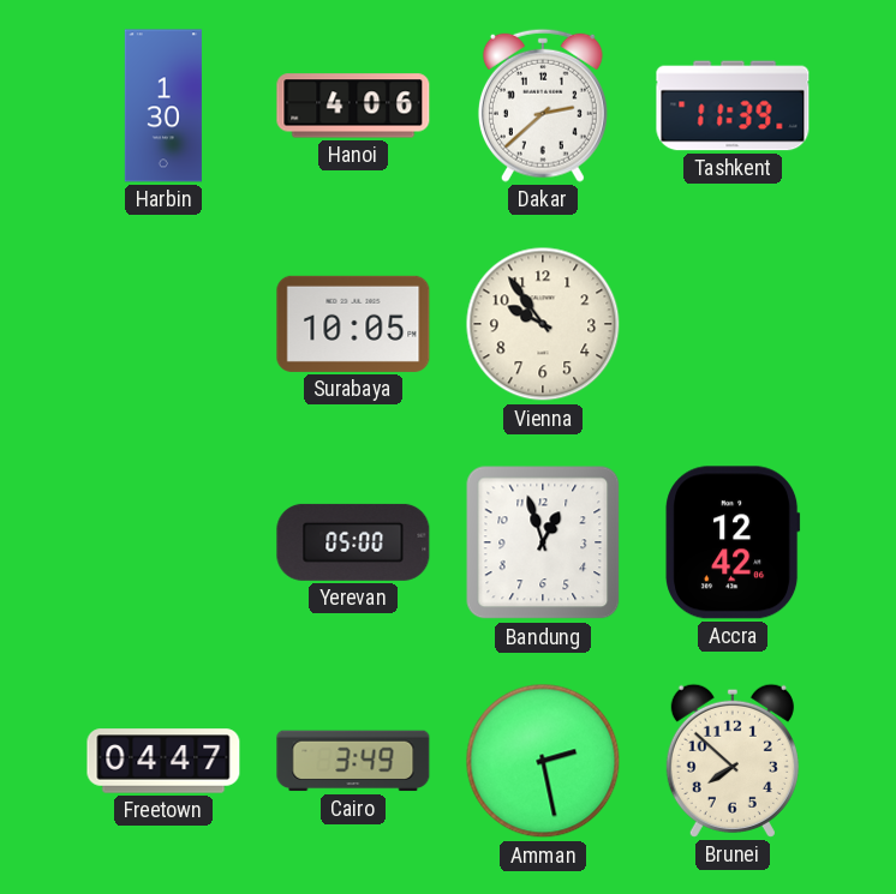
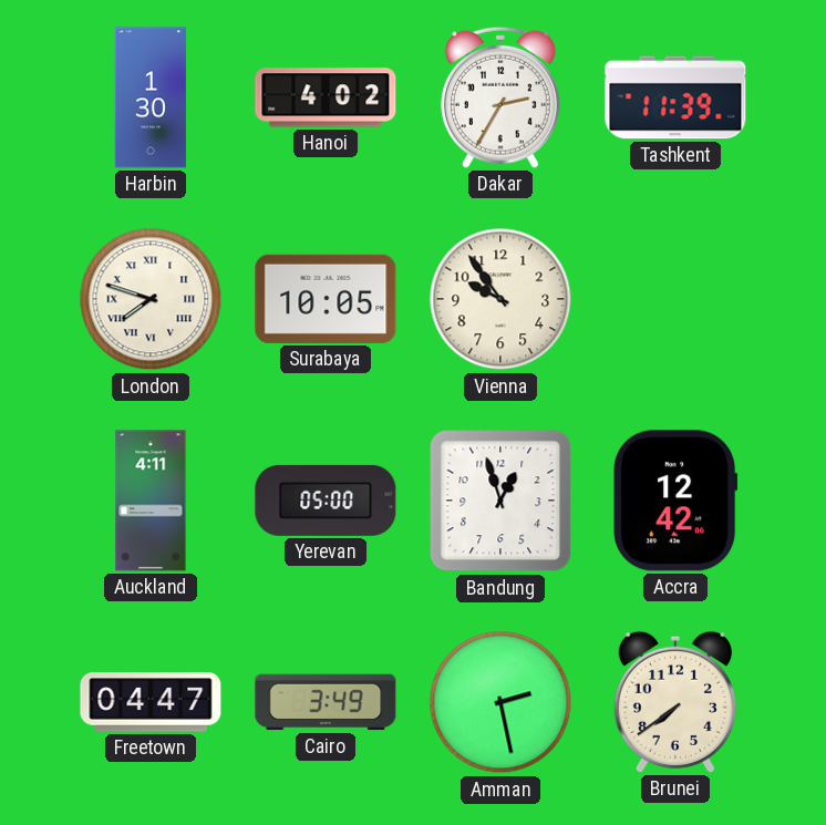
Hanoi: 4:06 -> 4:02 (326, 97)
Dakar: 2:38 -> 2:35 (500, 97)
London: none -> 7:48 (151, 299)
Auckland: none -> 4:11 (151, 501)
Brunei: 7:52 -> 7:39 (675, 702)
